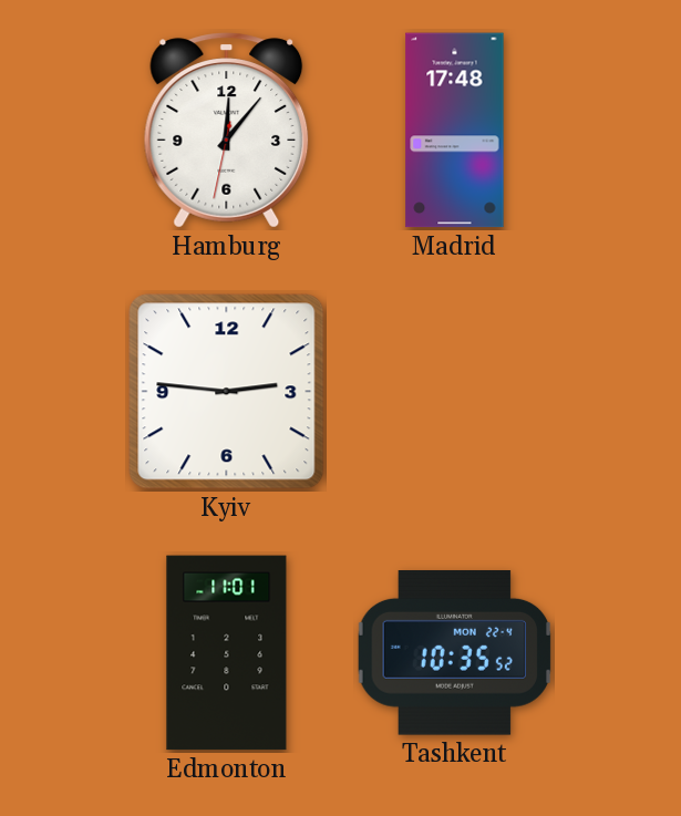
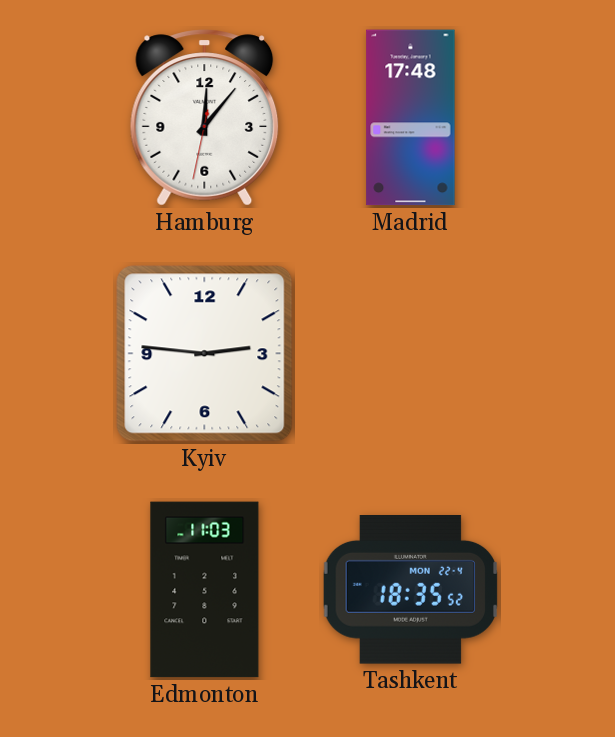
Edmonton: 11:01 -> 11:03 (205, 590)
Tashkent: 10:35 -> 18:35 (410, 590)
